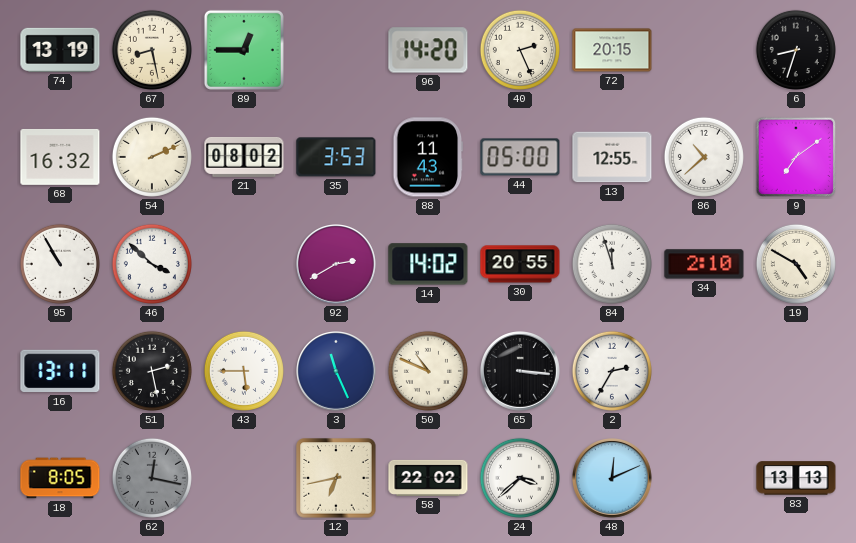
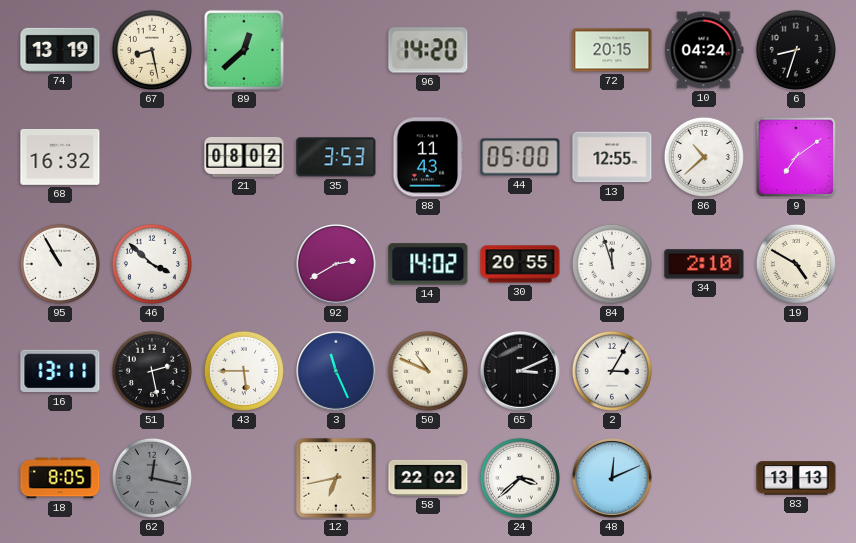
89: 12:45 -> 12:38 (244, 50)
40: 2:26 -> none (520, 50)
10: none -> 04:24 (704, 50)
54: 2:11 -> none (152, 157)
65: 3:16 -> 3:11 (521, 372)
2: 2:35 -> 3:05 (612, 371)
